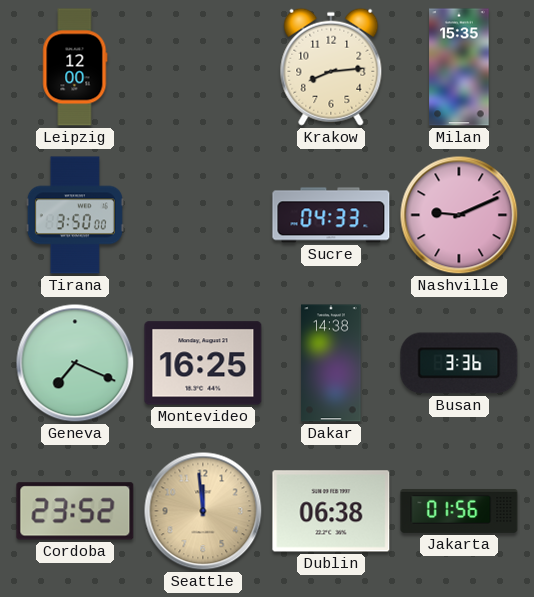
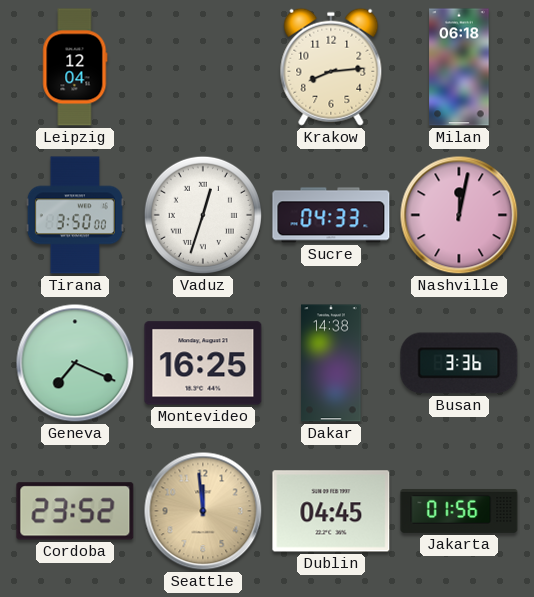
Leipzig: 12:00 -> 12:04 (75, 67)
Milan: 15:35 -> 06:18 (459, 67)
Vaduz: none -> 12:33 (203, 215)
Nashville: 9:11 -> 12:02 (459, 215)
Dublin: 06:38 -> 04:45 (331, 511)
